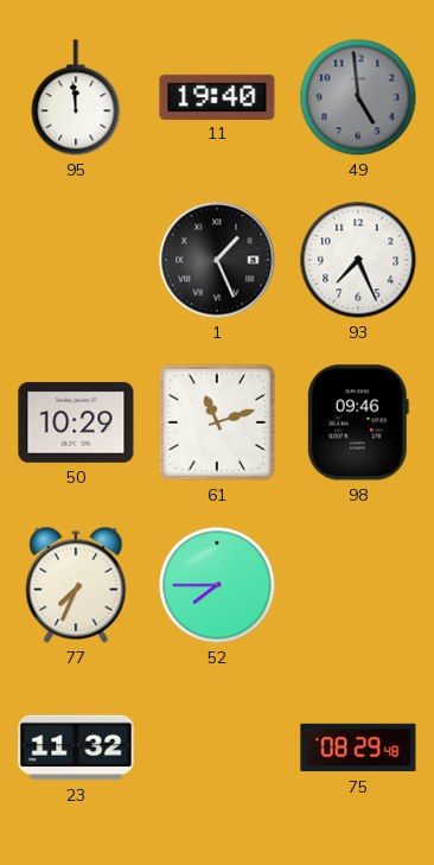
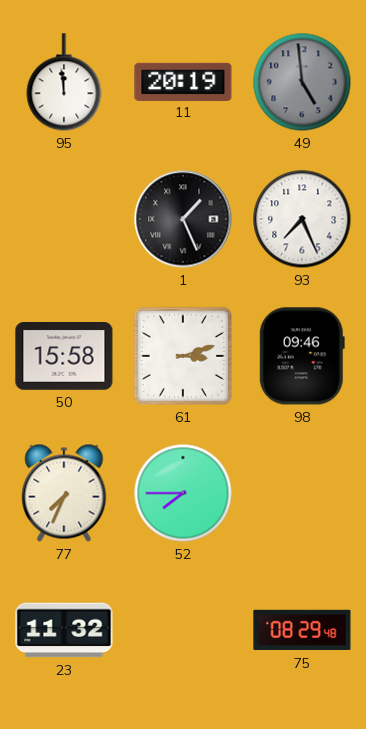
11: 19:40 -> 20:19 (183, 81)
50: 10:29 -> 15:58 (64, 357)
61: 11:12 -> 3:12 (183, 356)
